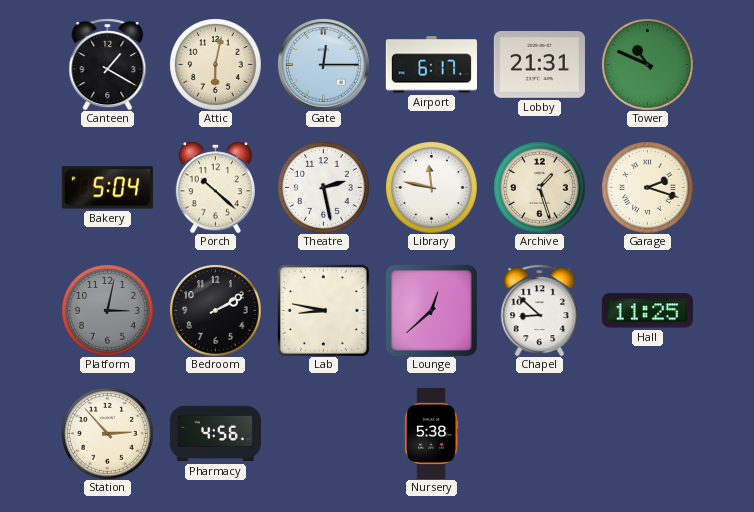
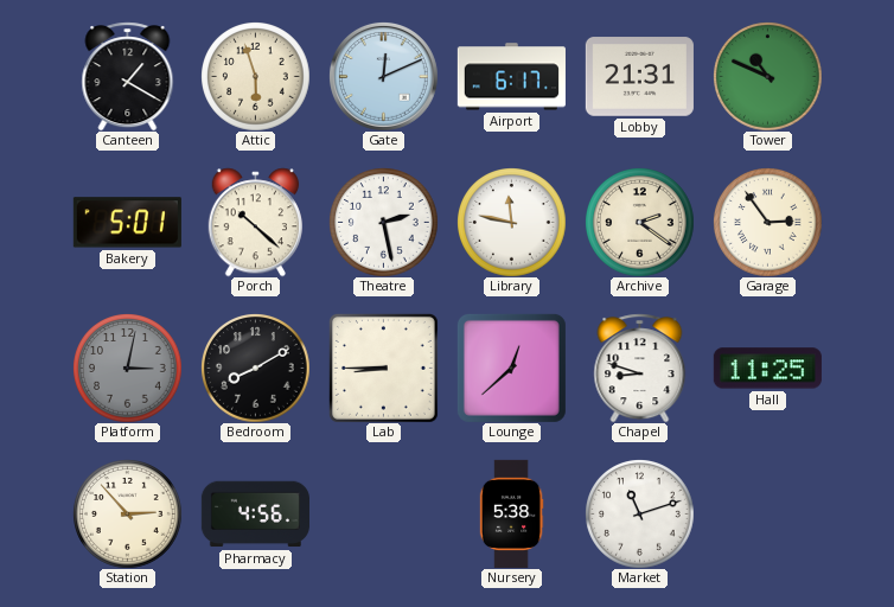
Attic: 6:02 -> 5:57 (256, 77)
Gate: 12:15 -> 12:11 (383, 76)
Bakery: 5:04 -> 5:01 (127, 223)
Archive: 1:27 -> 2:21 (640, 223)
Garage: 2:18 -> 2:54 (768, 223)
Bedroom: 2:10 -> 8:10 (256, 369)
Lab: 8:47 -> 8:45 (383, 368)
Chapel: 8:52 -> 8:48 (640, 368)
Market: none -> 11:12 (640, 515)
